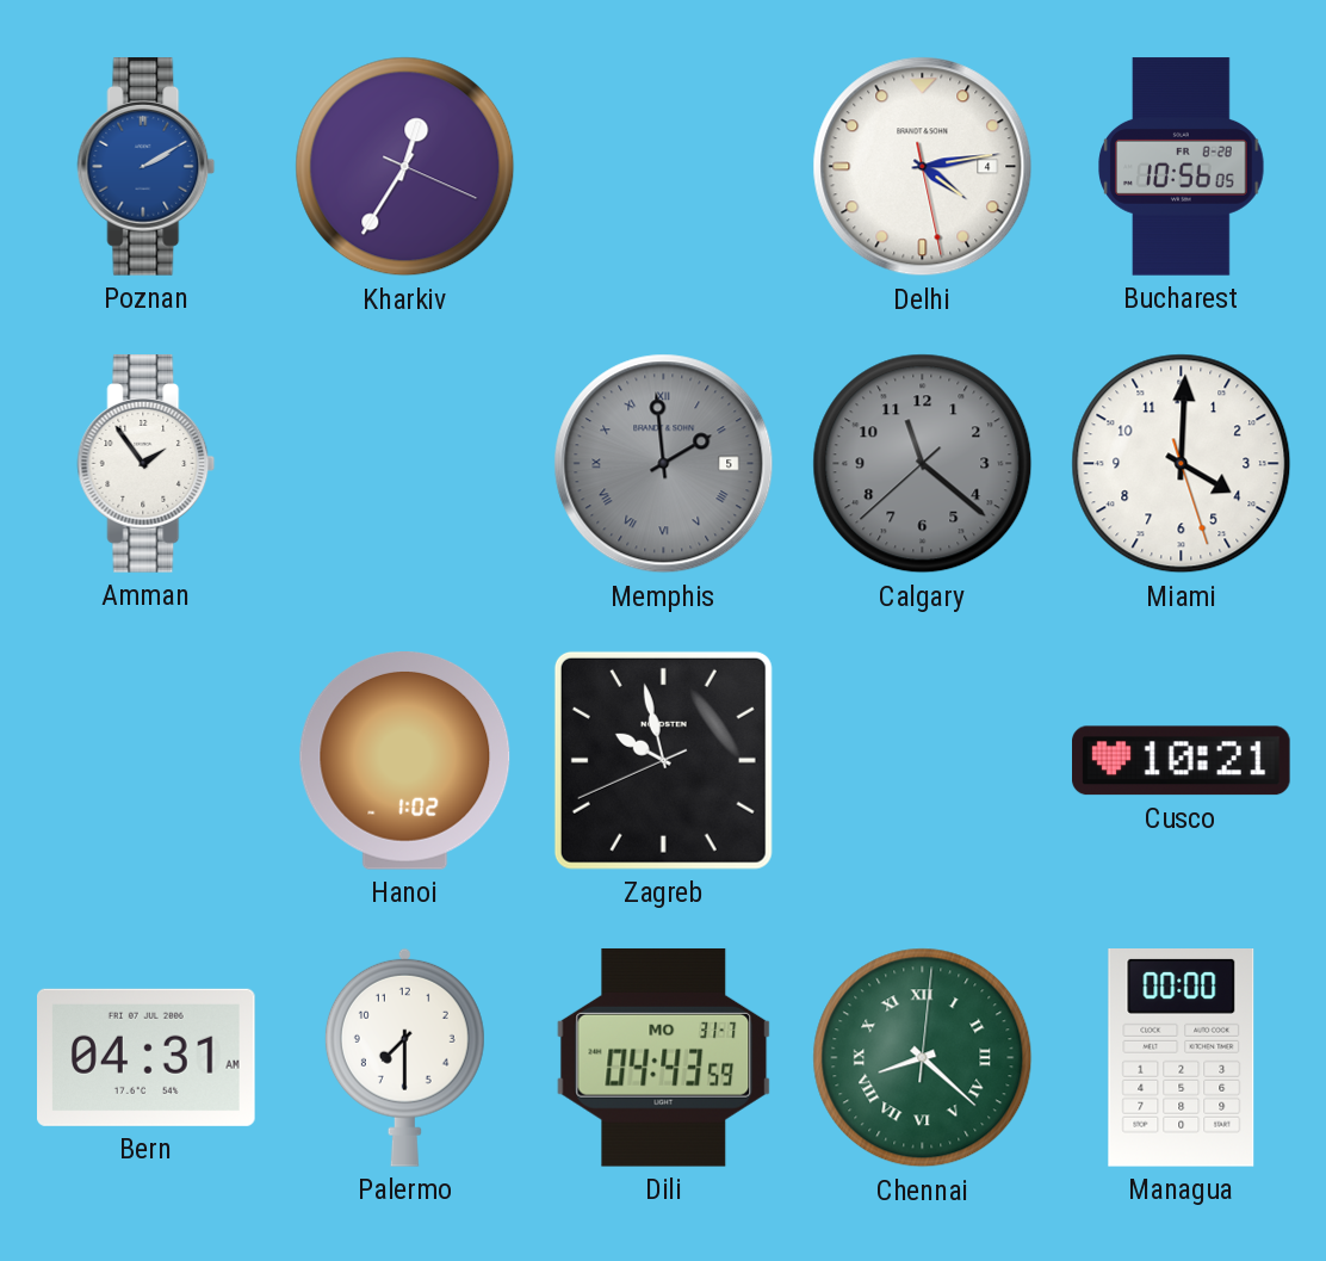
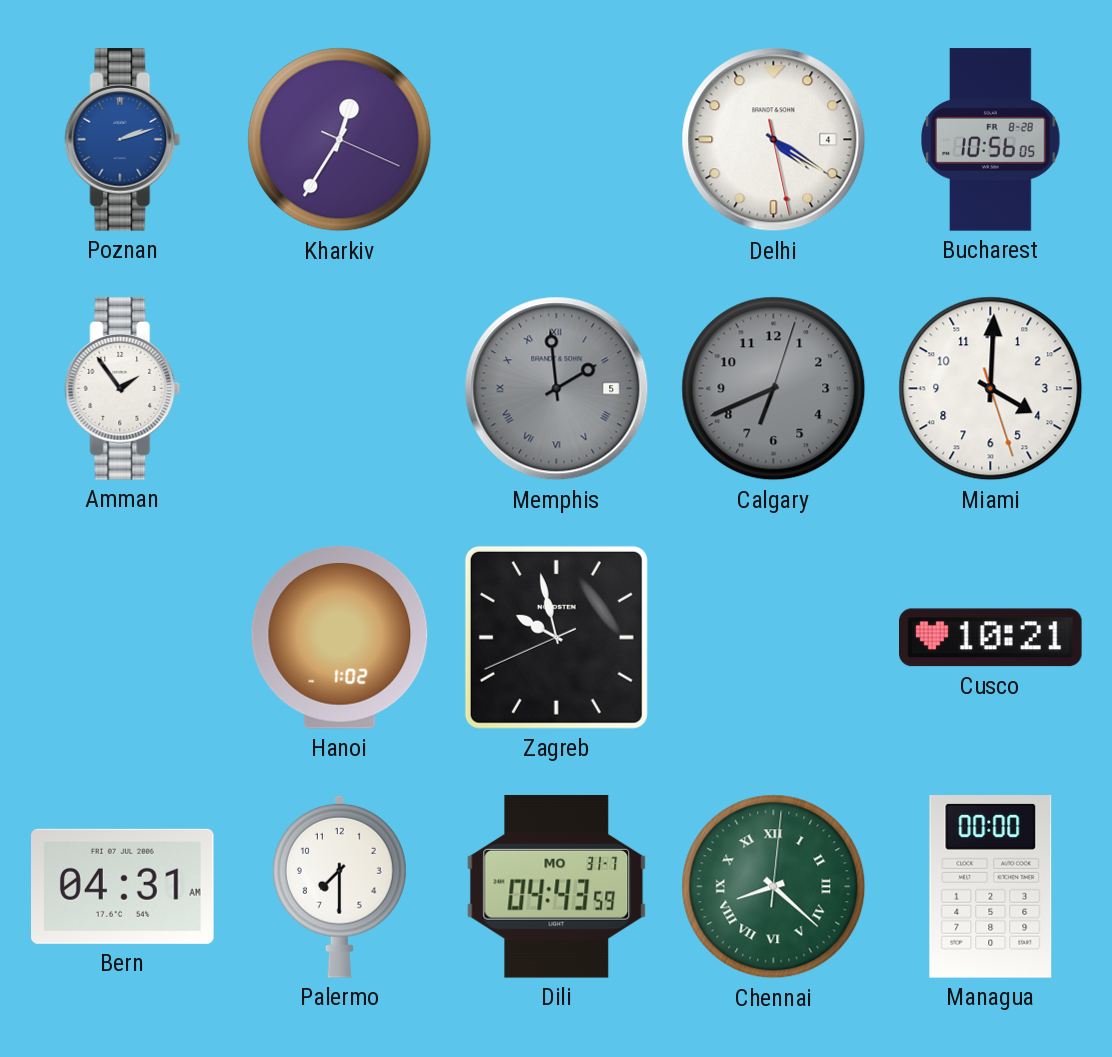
Poznan: 2:10 -> 2:12 (123, 140)
Delhi: 4:13 -> 4:20 (774, 140)
Calgary: 11:21 -> 6:41 (774, 389)
